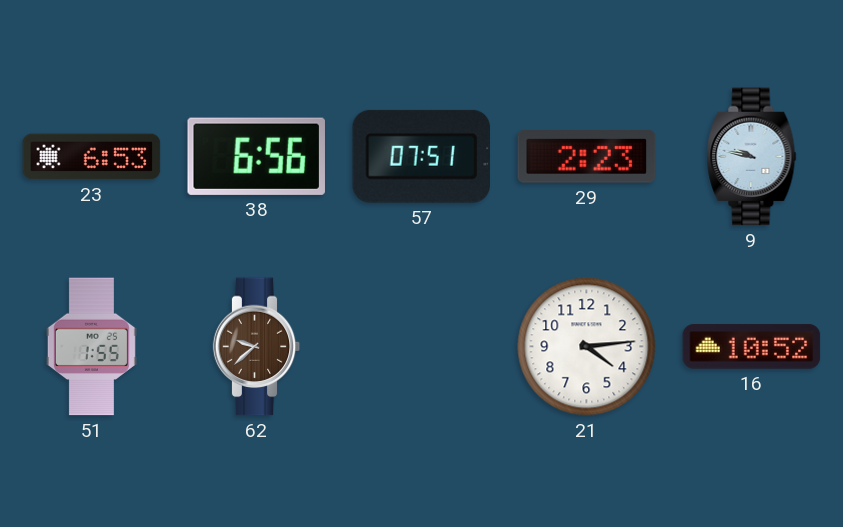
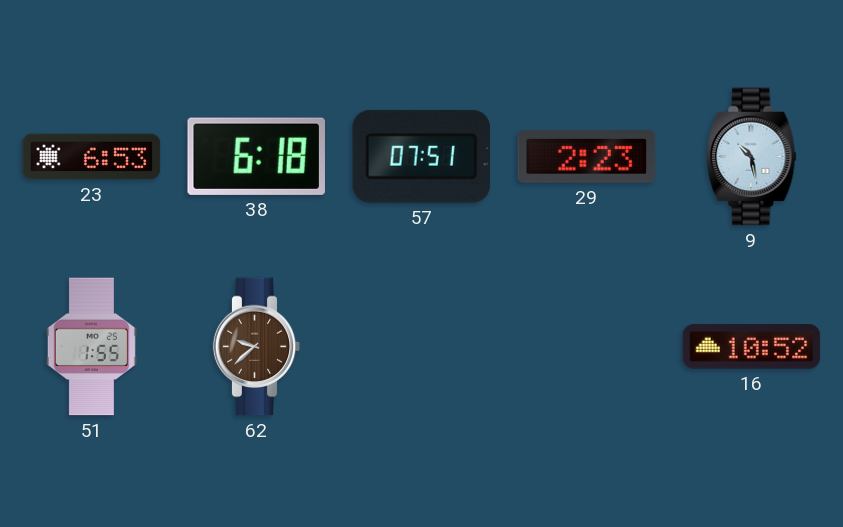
38: 6:56 -> 6:18 (256, 156)
9: 9:47 -> 10:28 (752, 157)
21: 4:14 -> none (587, 347)
